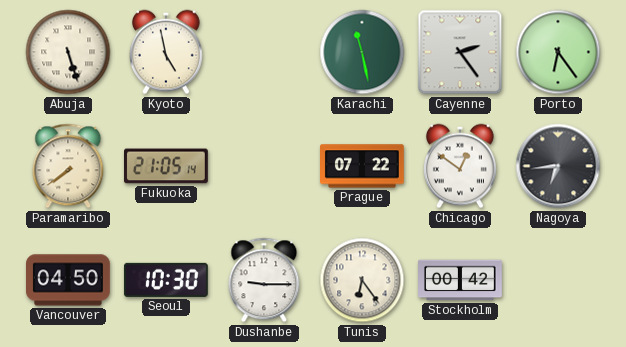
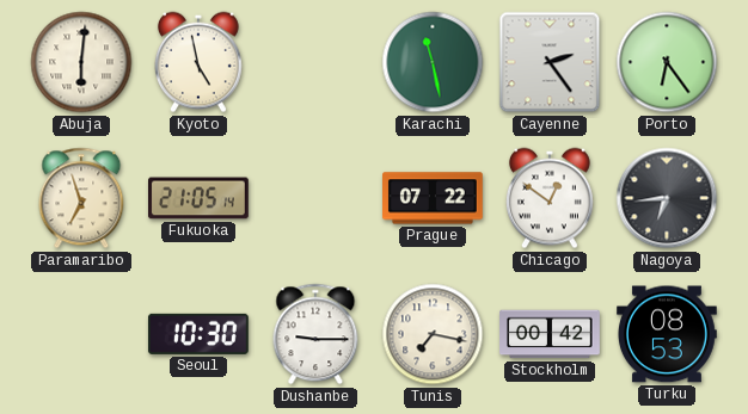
Abuja: 5:27 -> 6:01 (81, 62)
Paramaribo: 7:39 -> 6:57 (81, 198)
Vancouver: 04:50 -> none (69, 280)
Tunis: 6:24 -> 7:17 (433, 334)
Turku: none -> 08:53 (668, 334)
